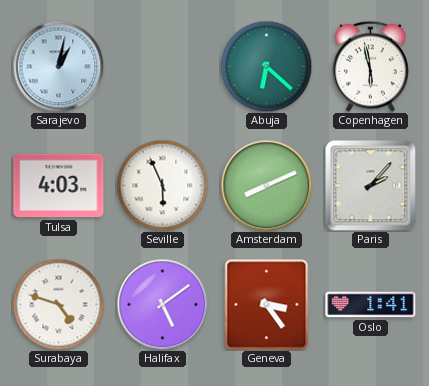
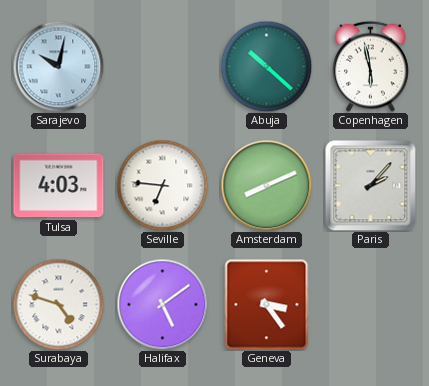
Sarajevo: 1:02 -> 10:02 (58, 66)
Abuja: 6:22 -> 10:22 (266, 66)
Seville: 5:56 -> 6:46 (162, 185)
Oslo: 1:41 -> none (371, 305)
